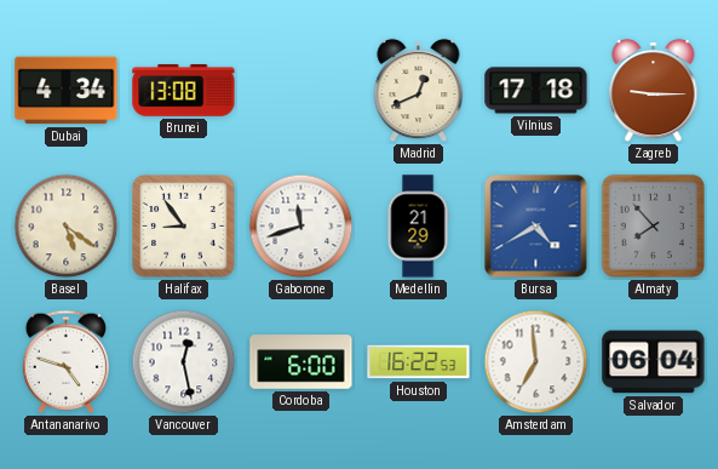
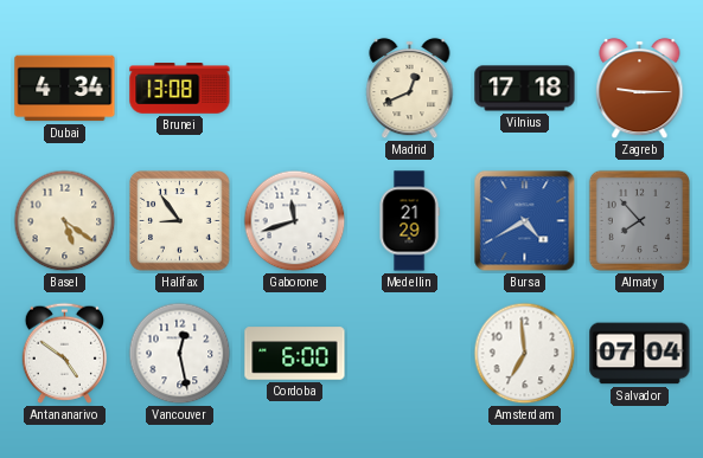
Antananarivo: 4:48 -> 4:51 (64, 353)
Houston: 16:22 -> none (419, 362)
Salvador: 06:04 -> 07:04 (640, 354)
